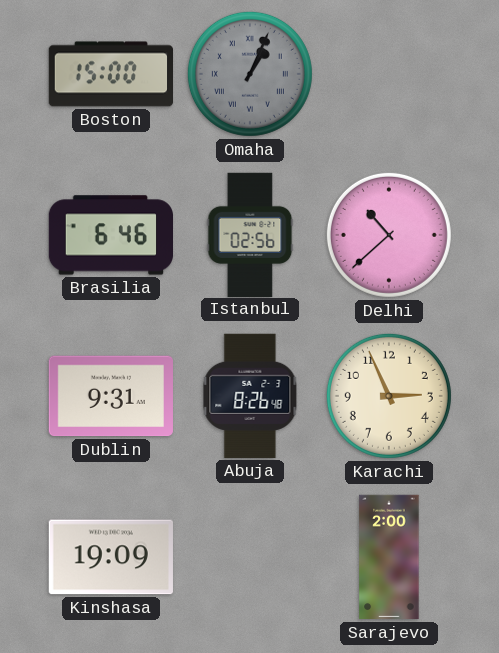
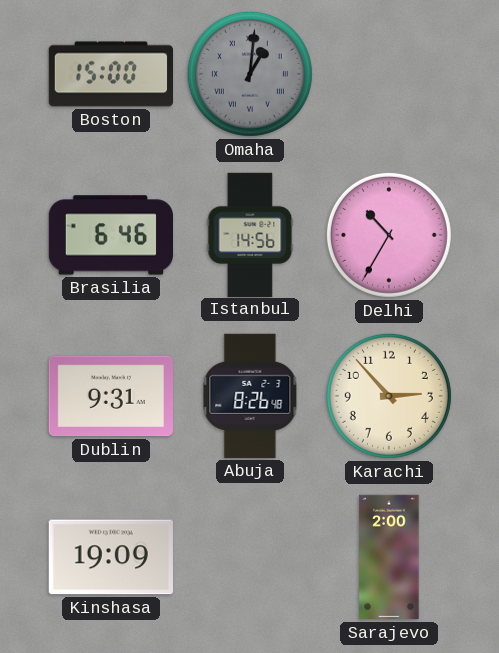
Omaha: 1:04 -> 1:01 (250, 74)
Istanbul: 02:56 -> 14:56 (250, 234)
Delhi: 10:38 -> 10:35 (389, 235)
Karachi: 2:56 -> 2:53 (389, 396)
